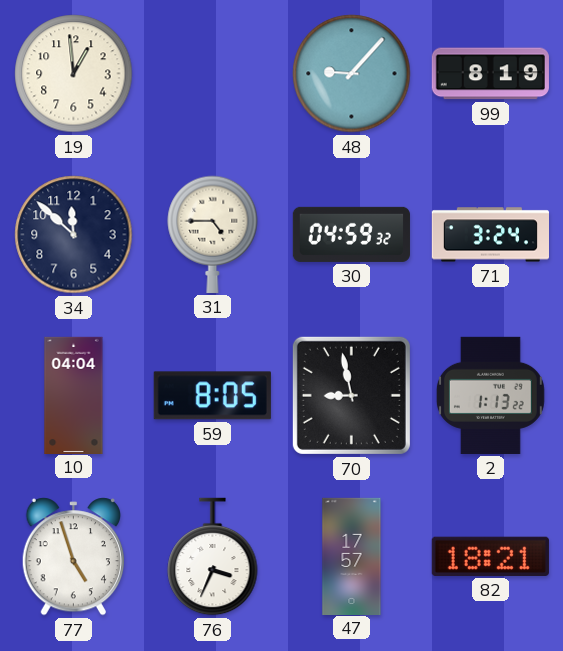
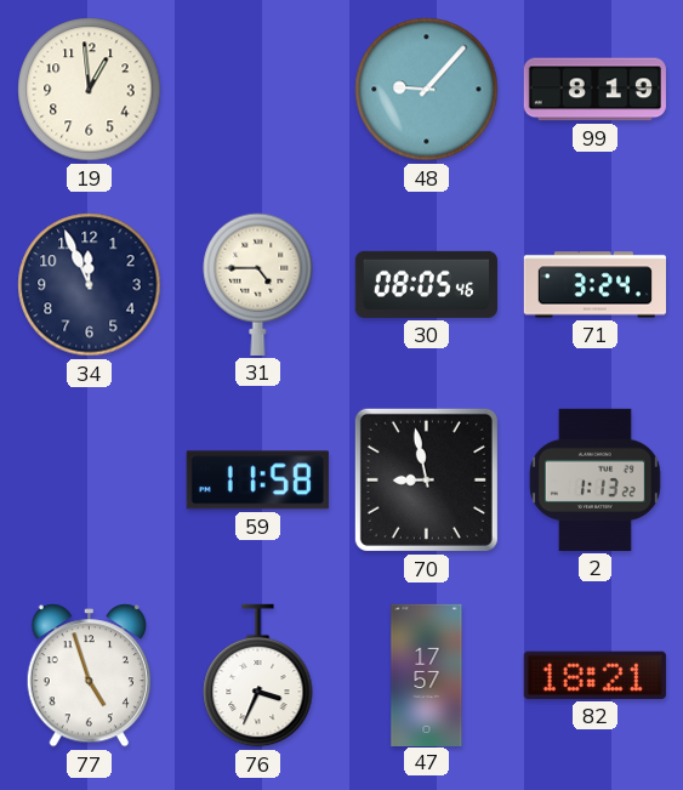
34: 11:52 -> 11:56 (90, 285)
30: 04:59 -> 08:05 (426, 284)
10: 04:04 -> none (74, 395)
59: 8:05 -> 11:58 (257, 481)
